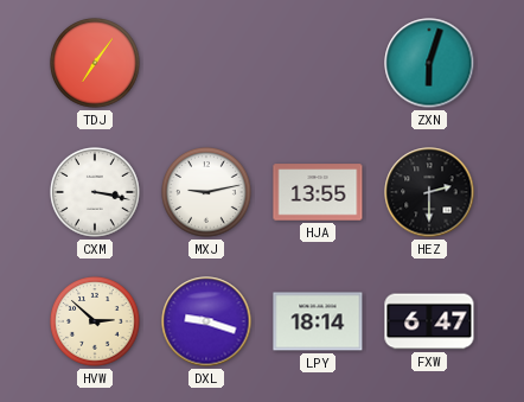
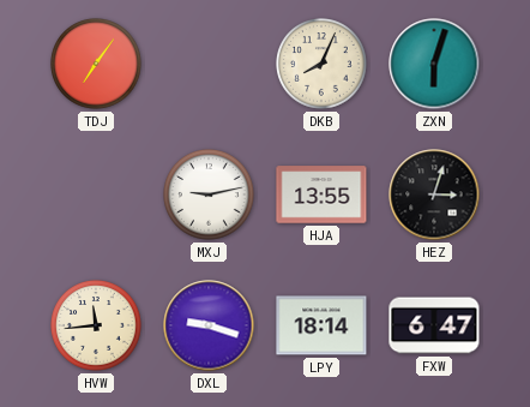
DKB: none -> 8:04 (321, 64)
CXM: 3:17 -> none (95, 192)
HEZ: 2:30 -> 3:03 (434, 194)
HVW: 2:52 -> 11:44 (96, 325)
